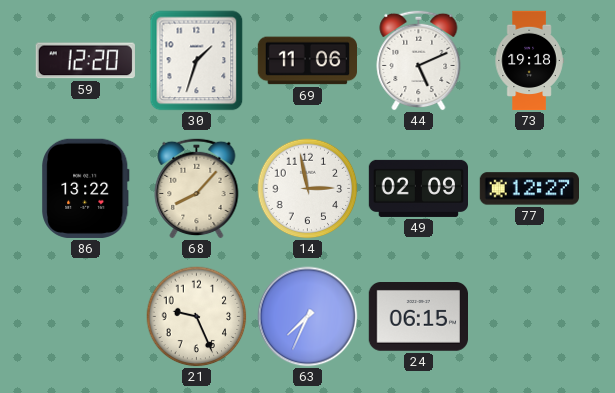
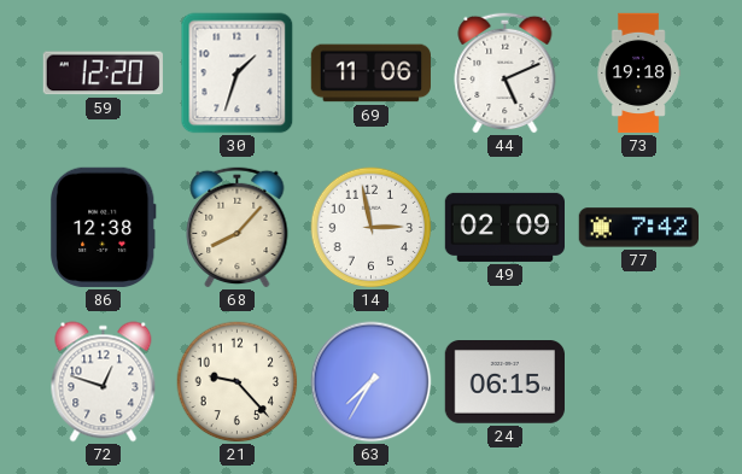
86: 13:22 -> 12:38 (104, 227)
77: 12:27 -> 7:42 (638, 228)
72: none -> 12:48 (104, 382)
21: 9:26 -> 9:23 (238, 382)
63: 7:34 -> 7:35 (372, 382)
